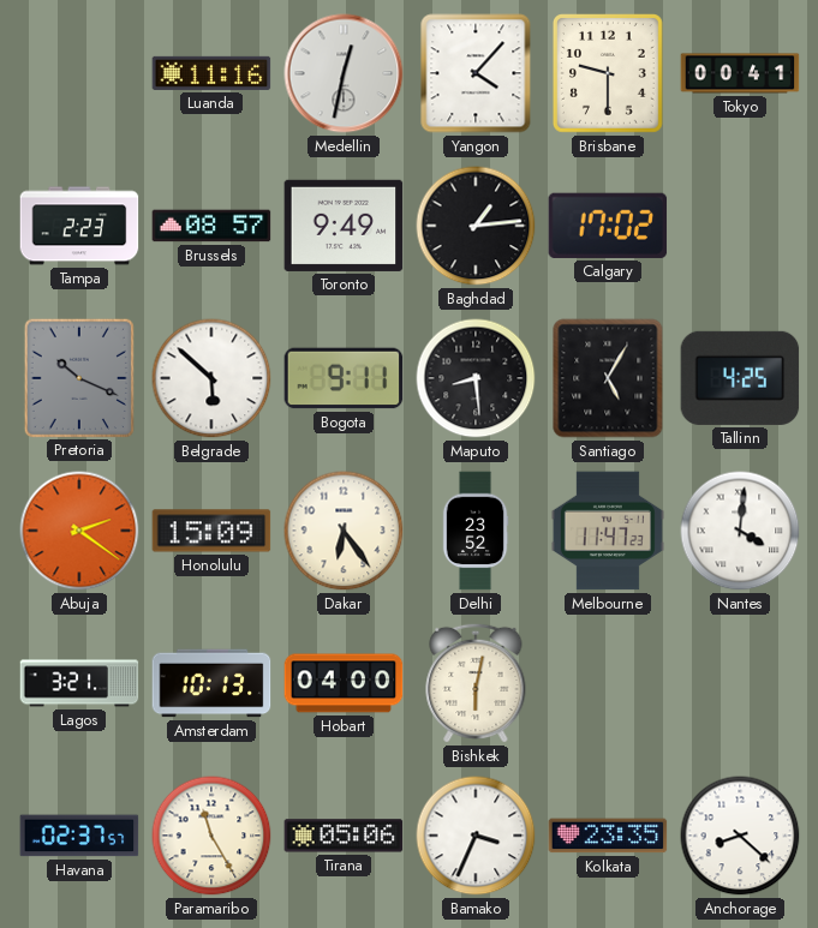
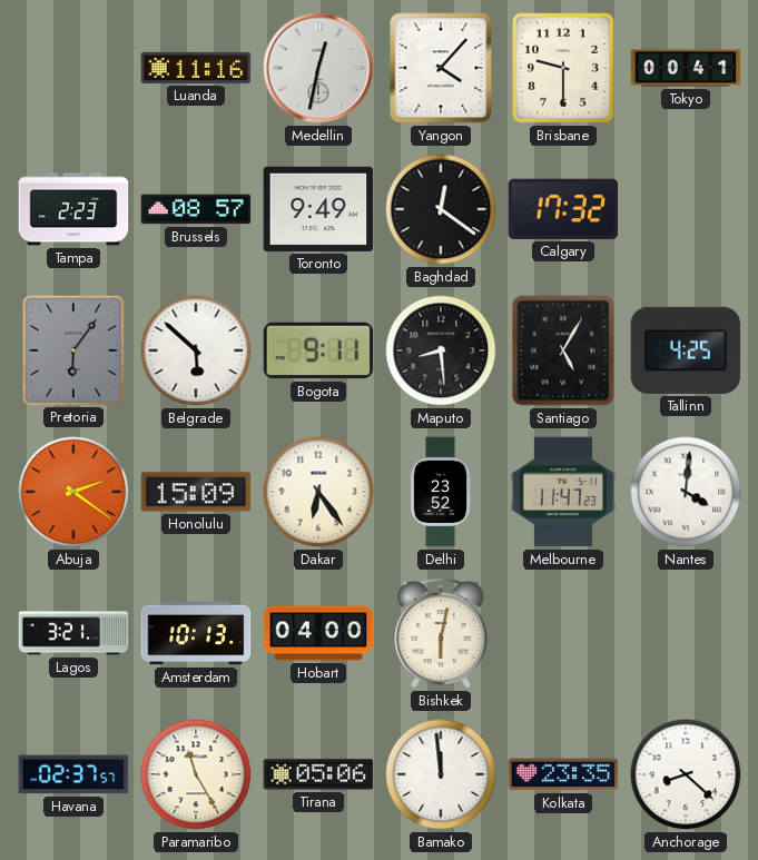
Baghdad: 1:14 -> 12:21 (441, 209)
Calgary: 17:02 -> 17:32 (563, 209)
Pretoria: 10:19 -> 6:06 (72, 349)
Bamako: 3:34 -> 11:59 (441, 774)
